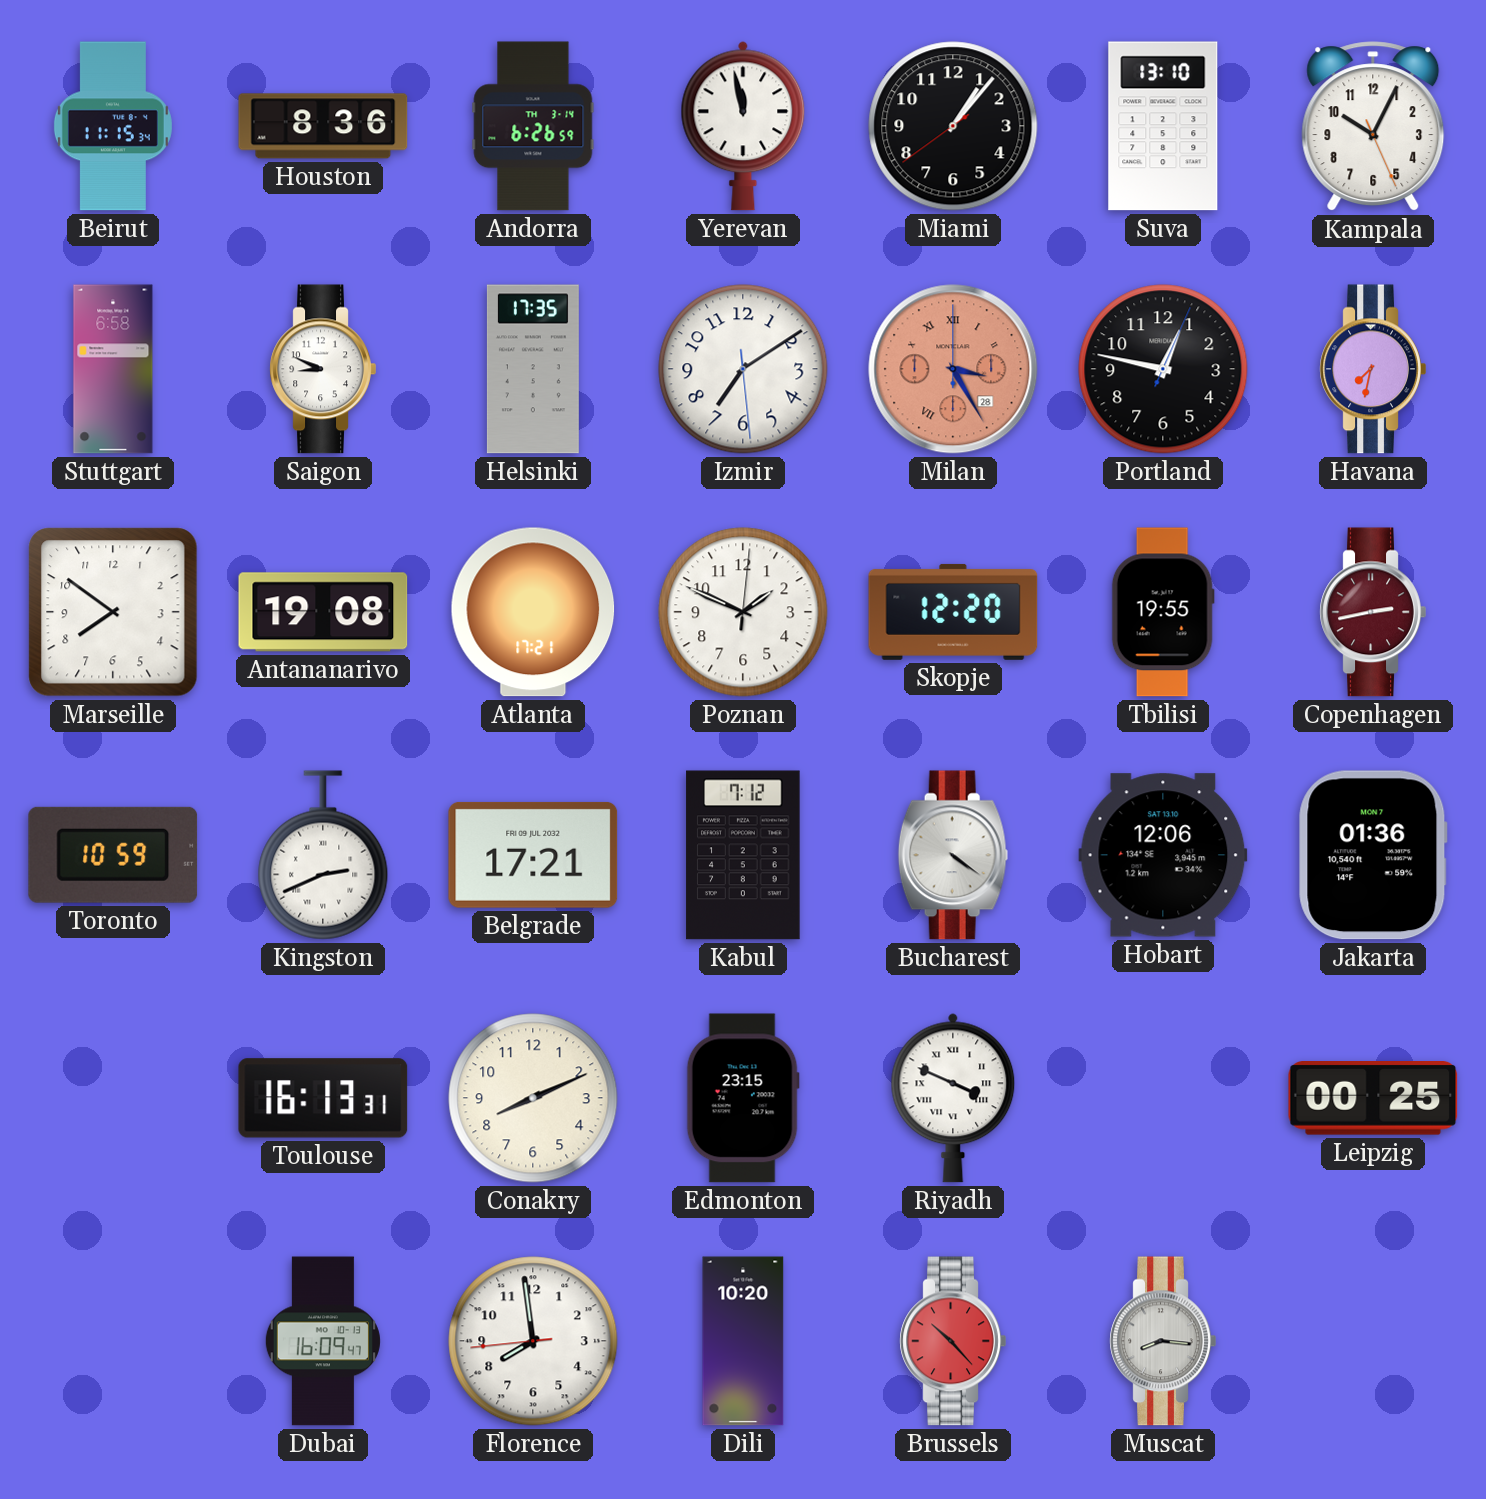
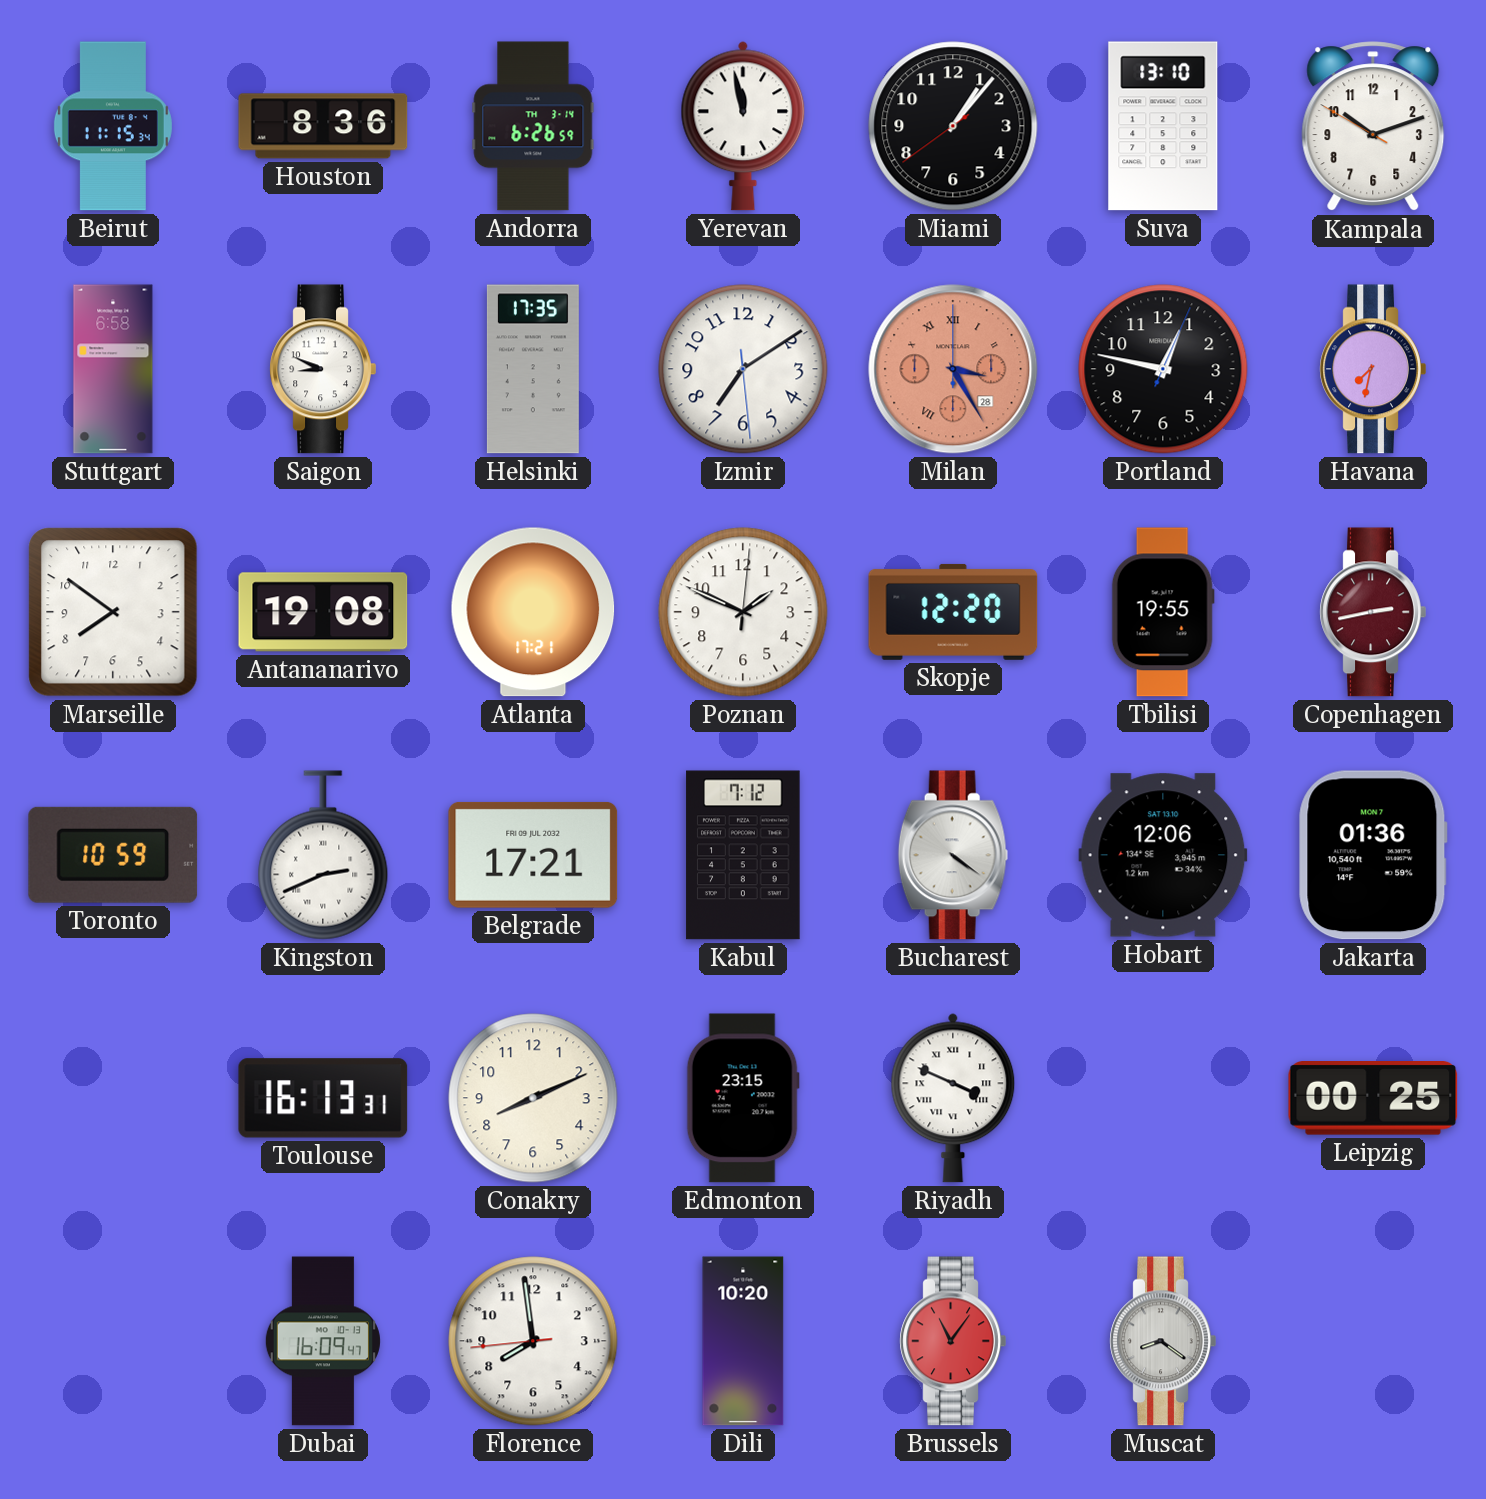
Kampala: 10:04 -> 10:11 (1373, 127)
Brussels: 10:23 -> 11:06 (953, 1341)
Muscat: 8:16 -> 8:21 (1163, 1341)
